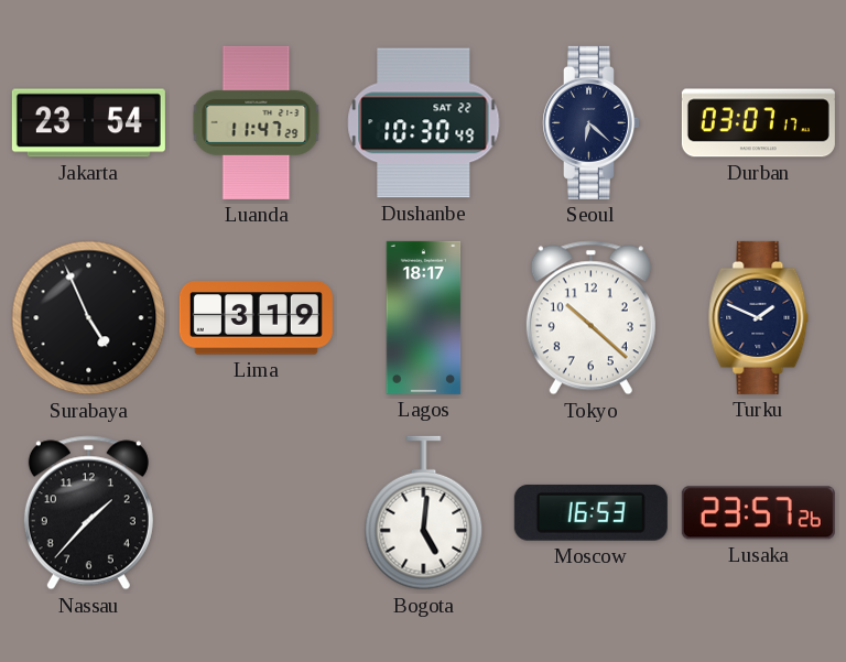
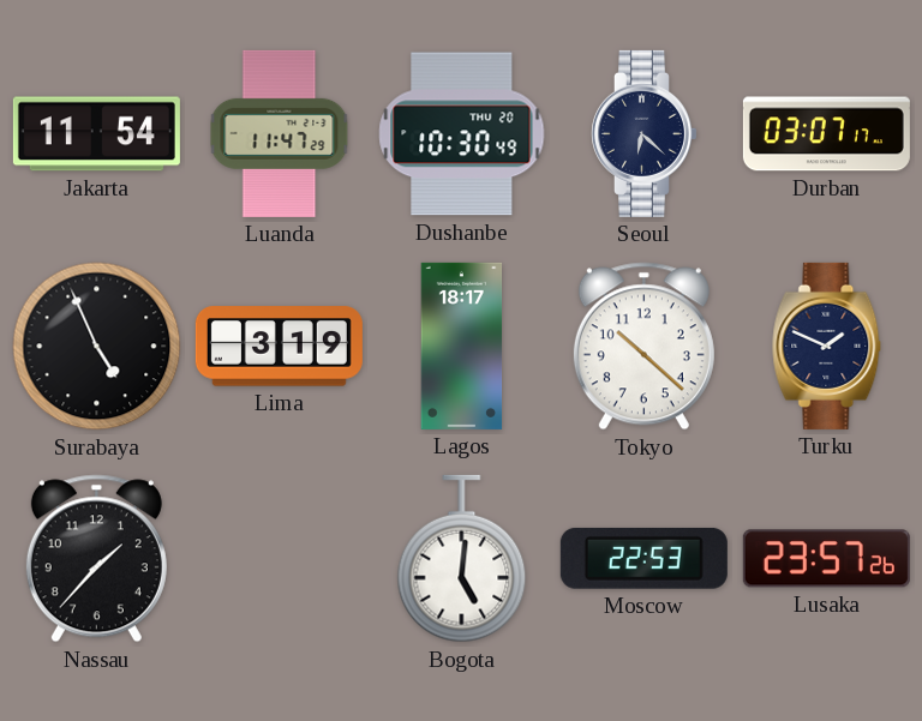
Jakarta: 23:54 -> 11:54 (96, 134)
Dushanbe date: SAT 22 -> THU 20 (462, 134)
Moscow: 16:53 -> 22:53 (643, 558)
